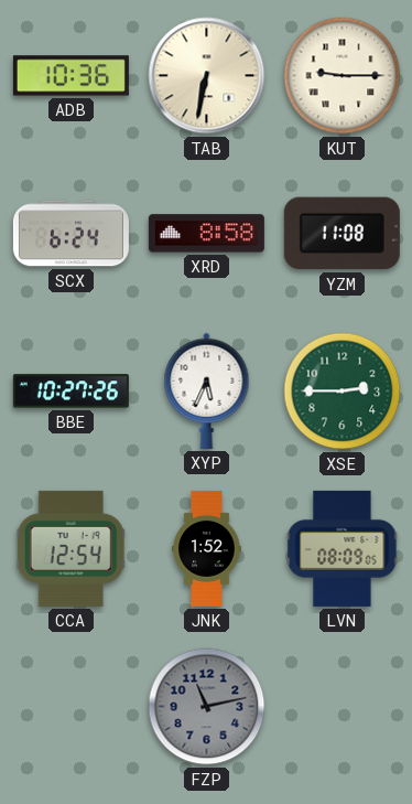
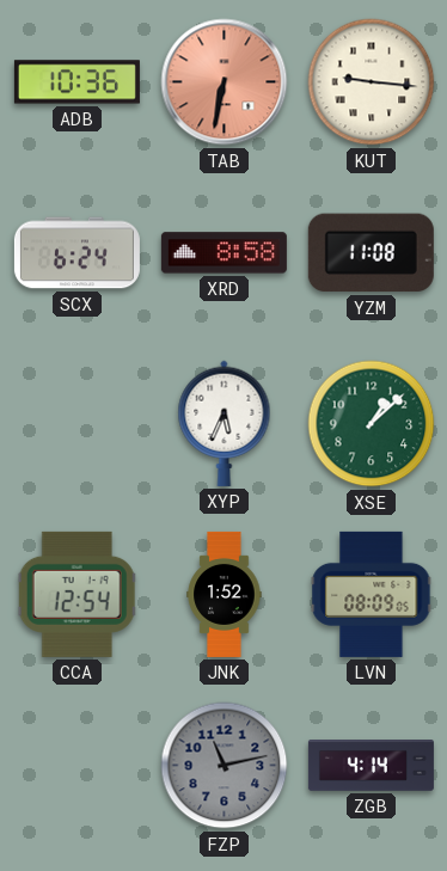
TAB dial: cream -> salmon (225, 82)
KUT: 9:15 -> 9:16 (372, 82)
BBE: 10:27 -> none (71, 392)
XSE: 2:45 -> 1:08 (372, 424)
ZGB: none -> 4:14 (371, 766)
